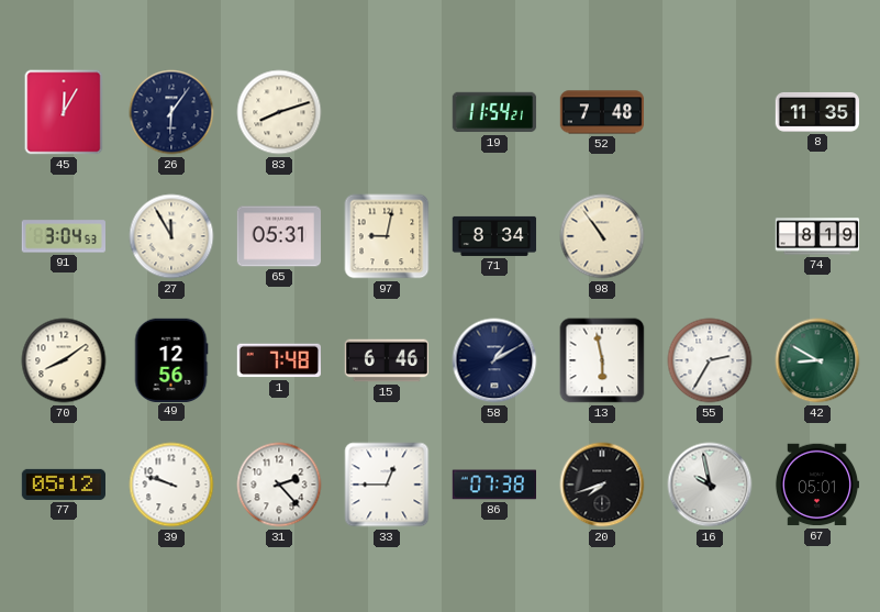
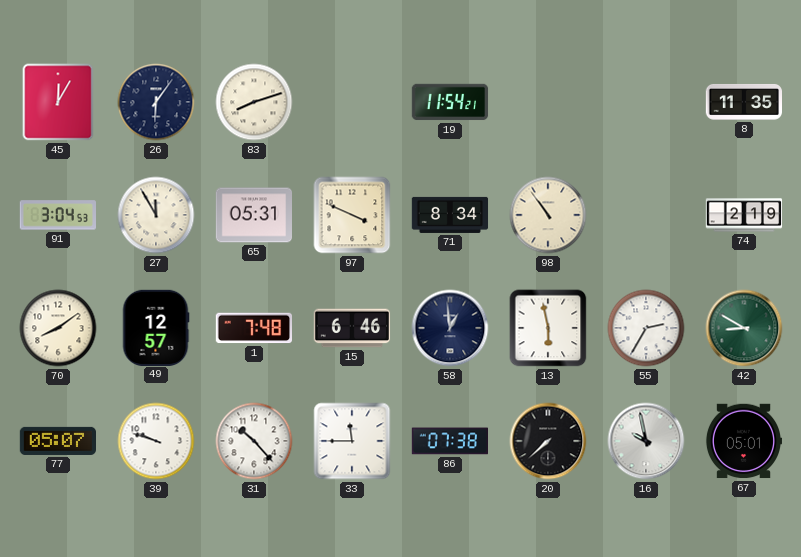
52: 7:48 -> none (602, 112)
97: 9:02 -> 3:49 (352, 215)
74: 8:19 -> 2:19 (744, 215)
49: 12:56 -> 12:57 (156, 327)
58: 1:10 -> 12:59 (450, 328)
77: 05:12 -> 05:07 (57, 441)
31: 2:23 -> 10:23 (254, 441)
33: 12:45 -> 11:45 (352, 441)
20: 7:42 -> 7:38 (548, 441)
